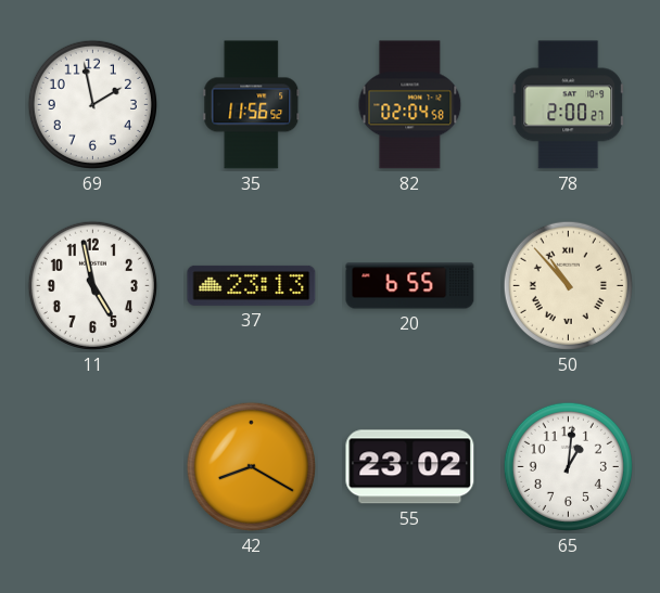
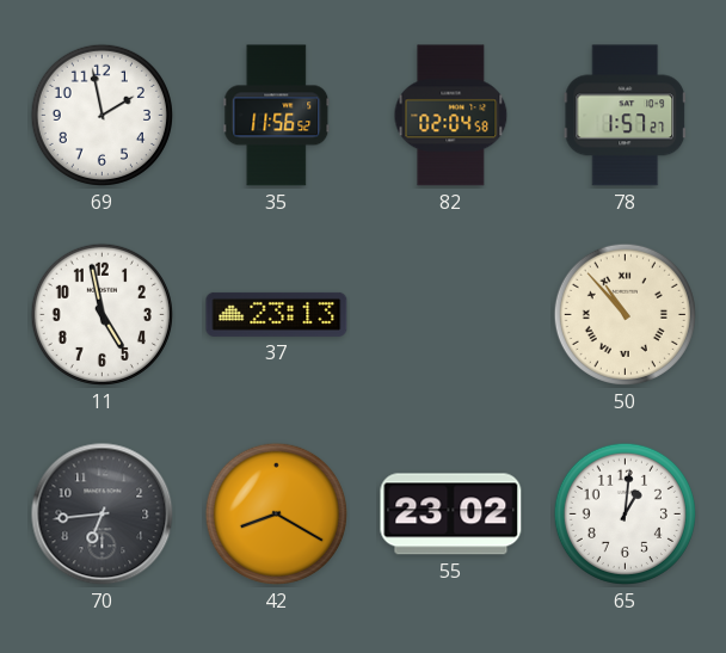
78: 2:00 -> 1:57 (625, 116)
20: 6:55 -> none (410, 286)
70: none -> 6:44 (103, 515)
